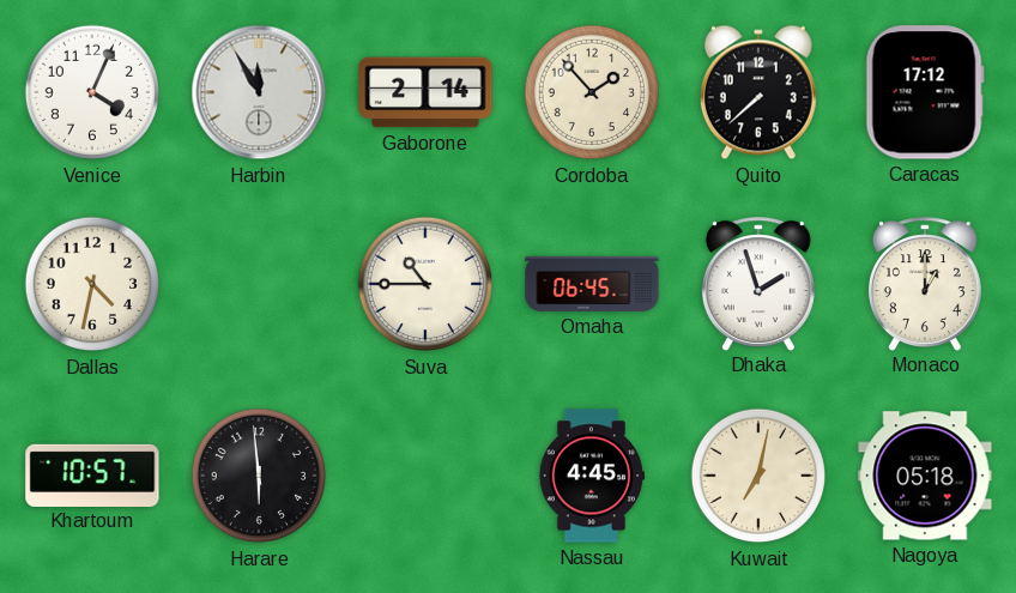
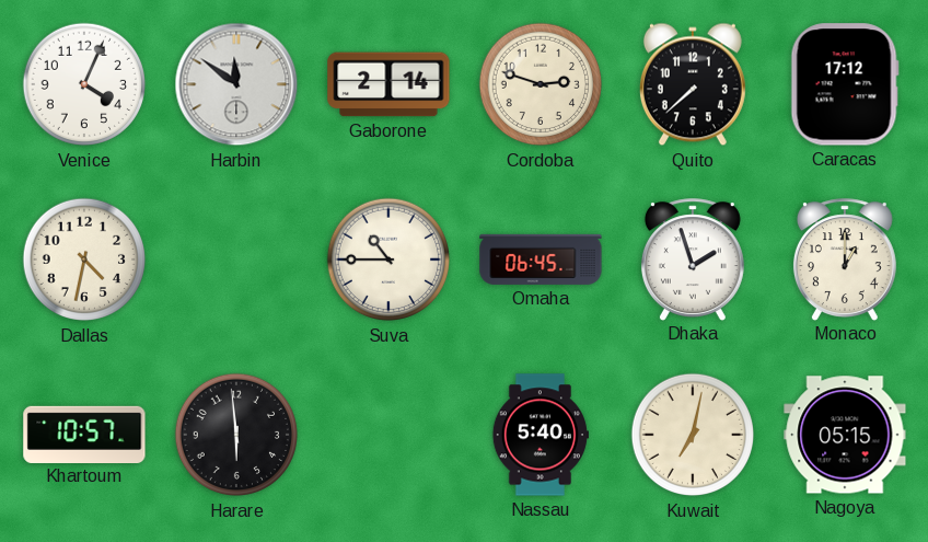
Harbin: 11:55 -> 11:51 (236, 84)
Cordoba: 1:53 -> 2:48 (541, 84)
Nassau: 4:45 -> 5:40 (541, 435)
Nagoya: 05:18 -> 05:15 (845, 435)
